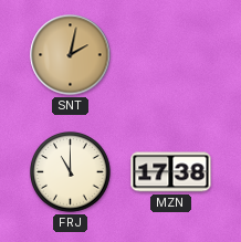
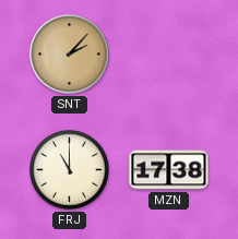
SNT: 2:02 -> 2:07 (70, 55)
